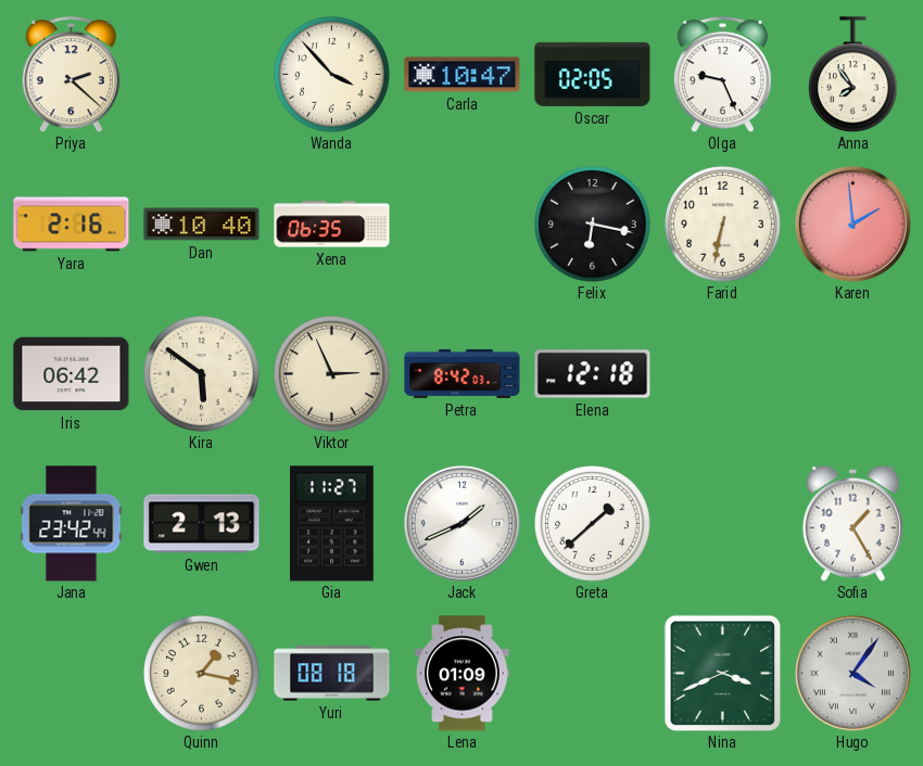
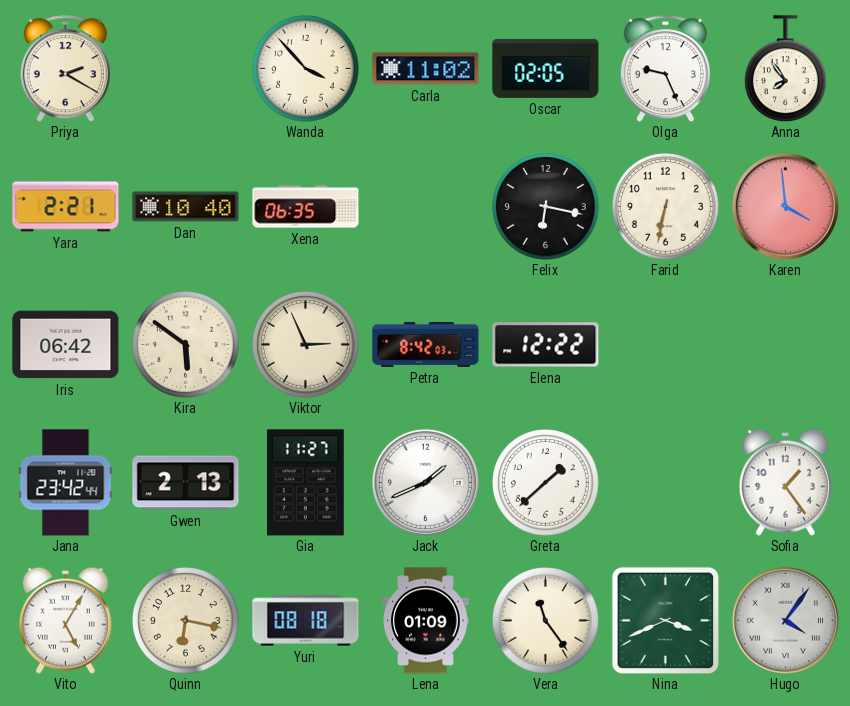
Priya: 2:22 -> 2:20 (65, 69)
Carla: 10:47 -> 11:02 (426, 69)
Yara: 2:16 -> 2:21 (66, 207)
Karen: 1:59 -> 3:59 (785, 206)
Elena: 12:18 -> 12:22 (546, 345)
Sofia: 1:25 -> 1:24 (785, 482)
Vito: none -> 5:05 (65, 620)
Quinn: 1:17 -> 6:17 (186, 621)
Vera: none -> 11:24 (546, 621)
